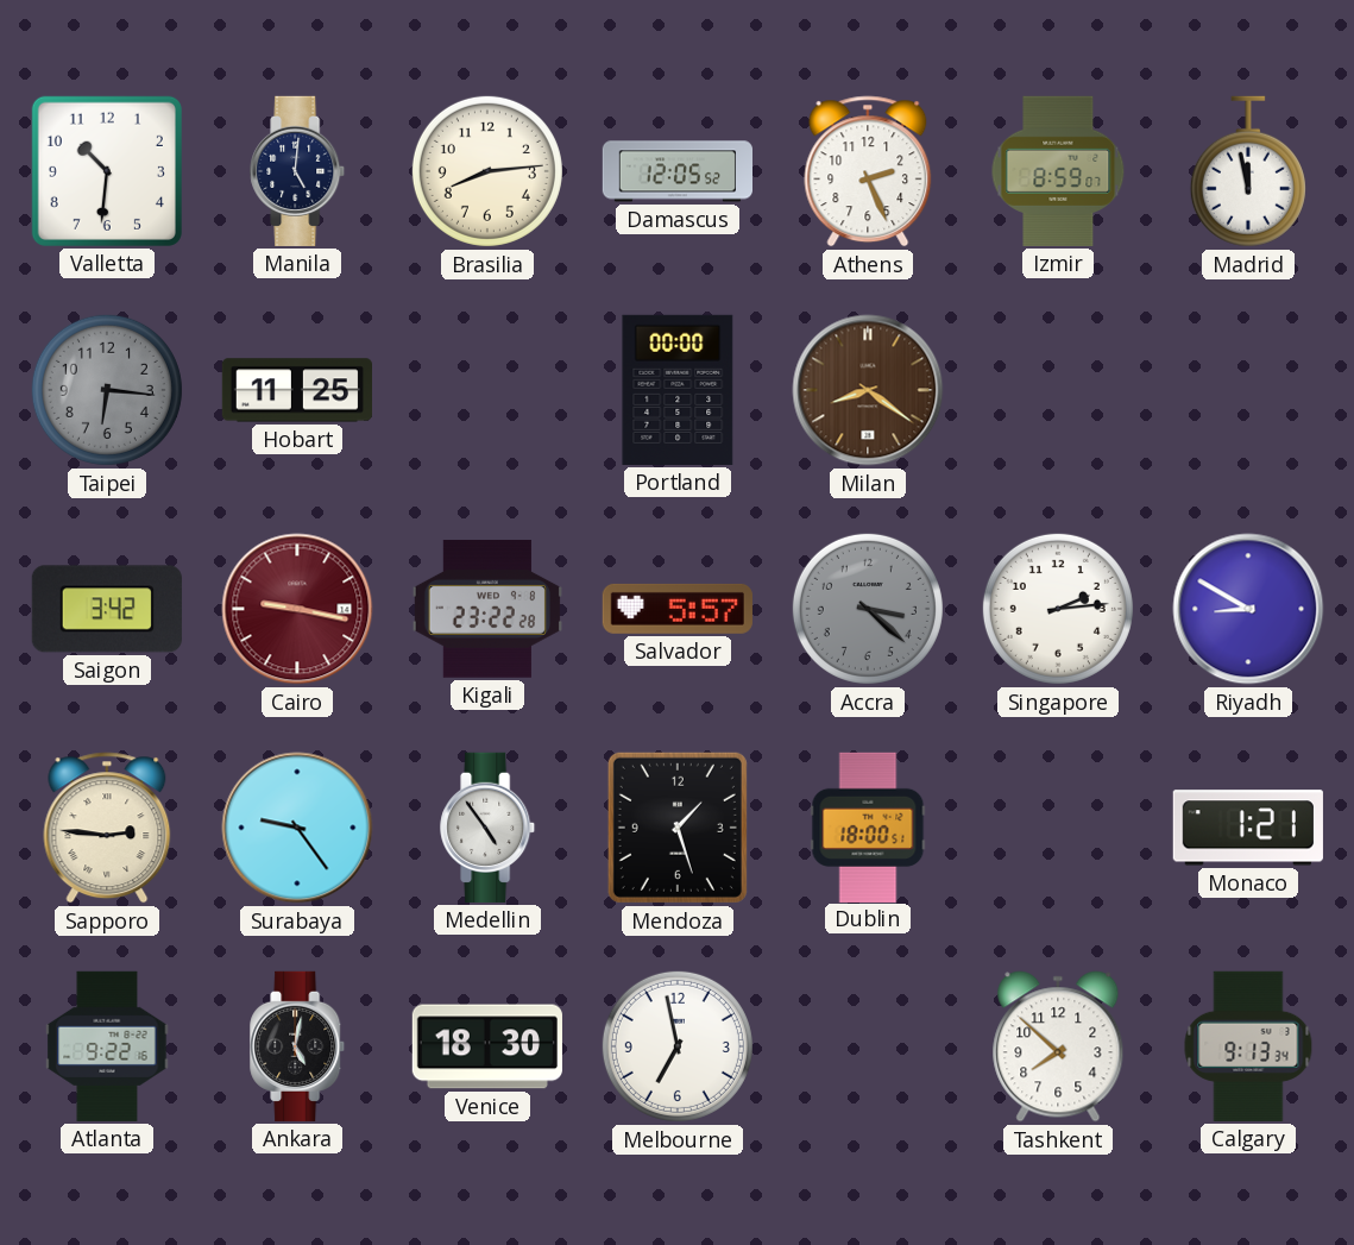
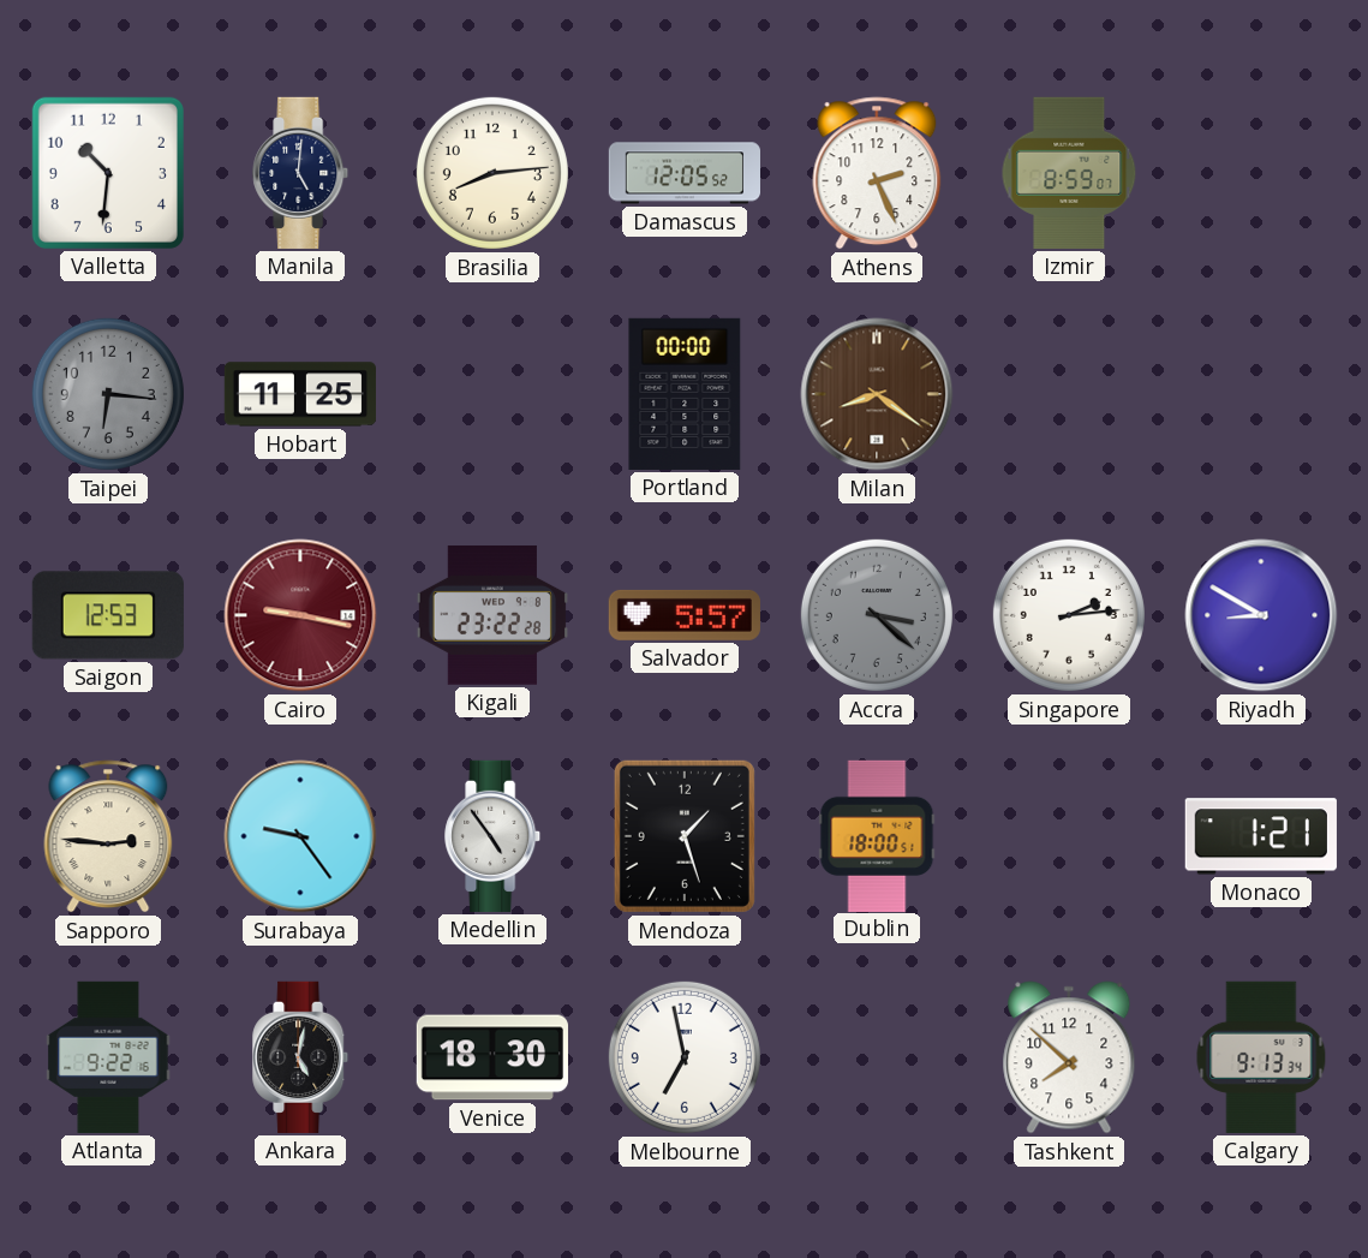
Madrid: 11:58 -> none (1248, 171)
Saigon: 3:42 -> 12:53 (108, 615)
